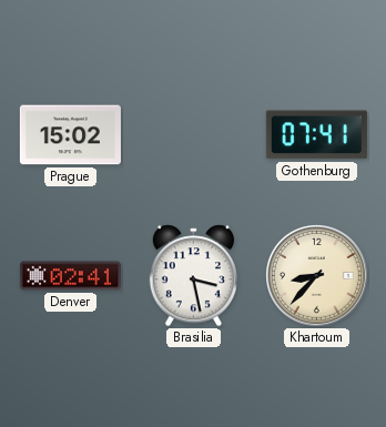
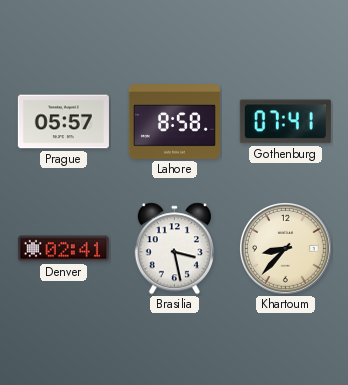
Prague: 15:02 -> 05:57 (63, 122)
Lahore: none -> 8:58 (174, 122)
